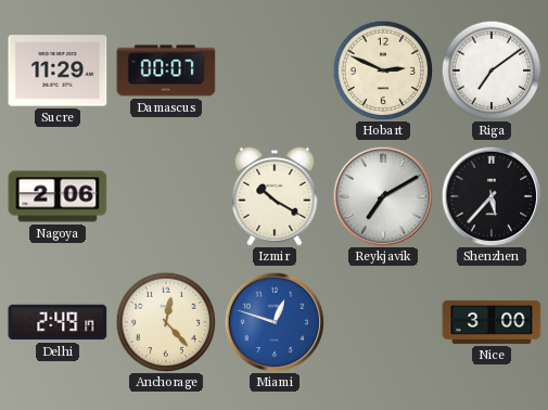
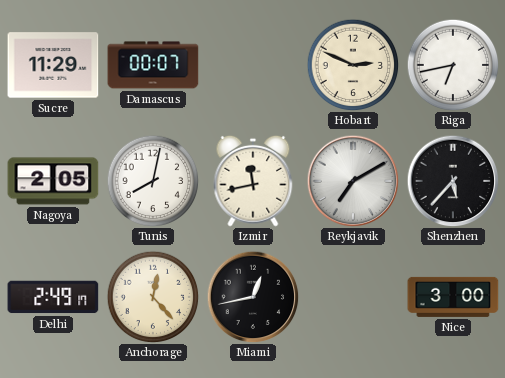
Riga: 7:09 -> 6:43 (453, 65)
Nagoya: 2:06 -> 2:05 (53, 181)
Tunis: none -> 8:02 (153, 181)
Izmir: 10:20 -> 11:43 (253, 181)
Miami: 12:48 -> 12:43 (253, 297)
Miami dial: blue -> black (253, 297)
